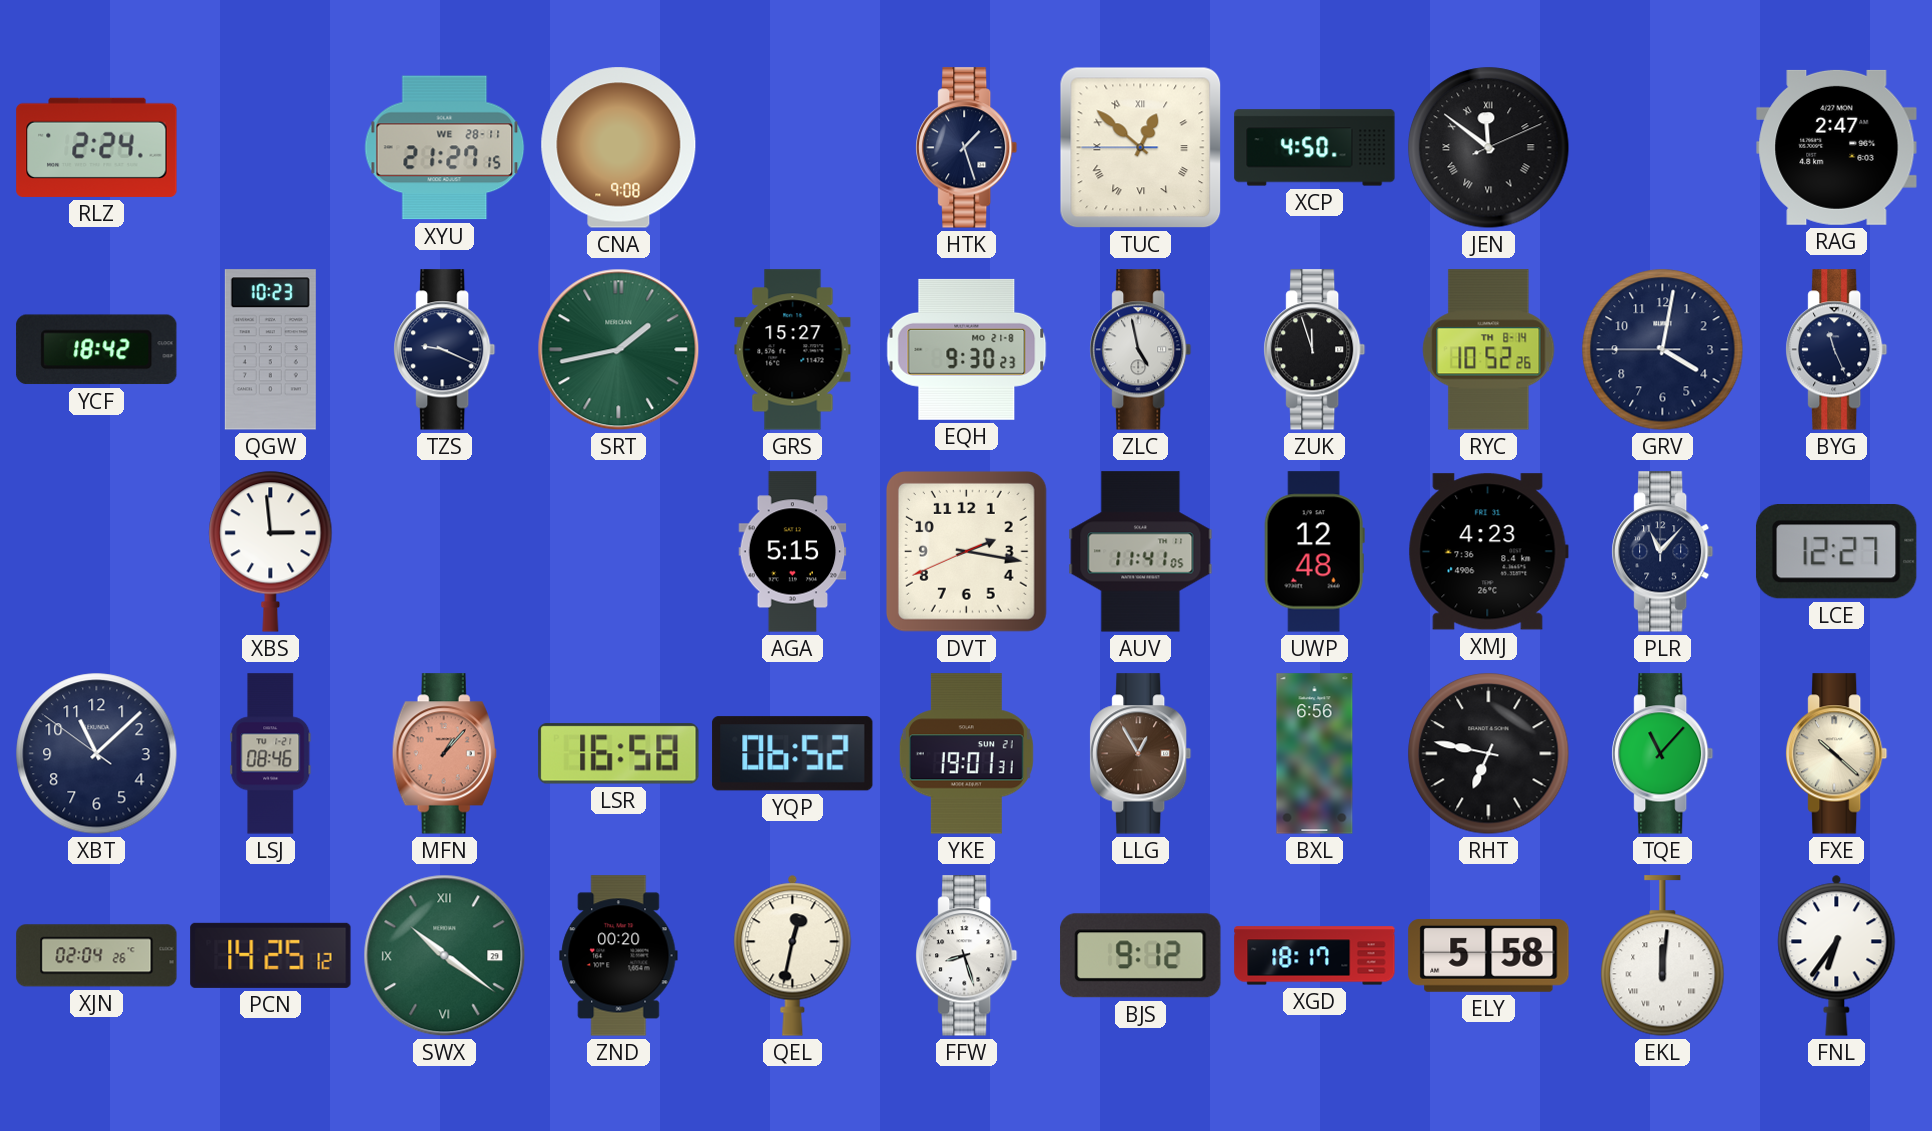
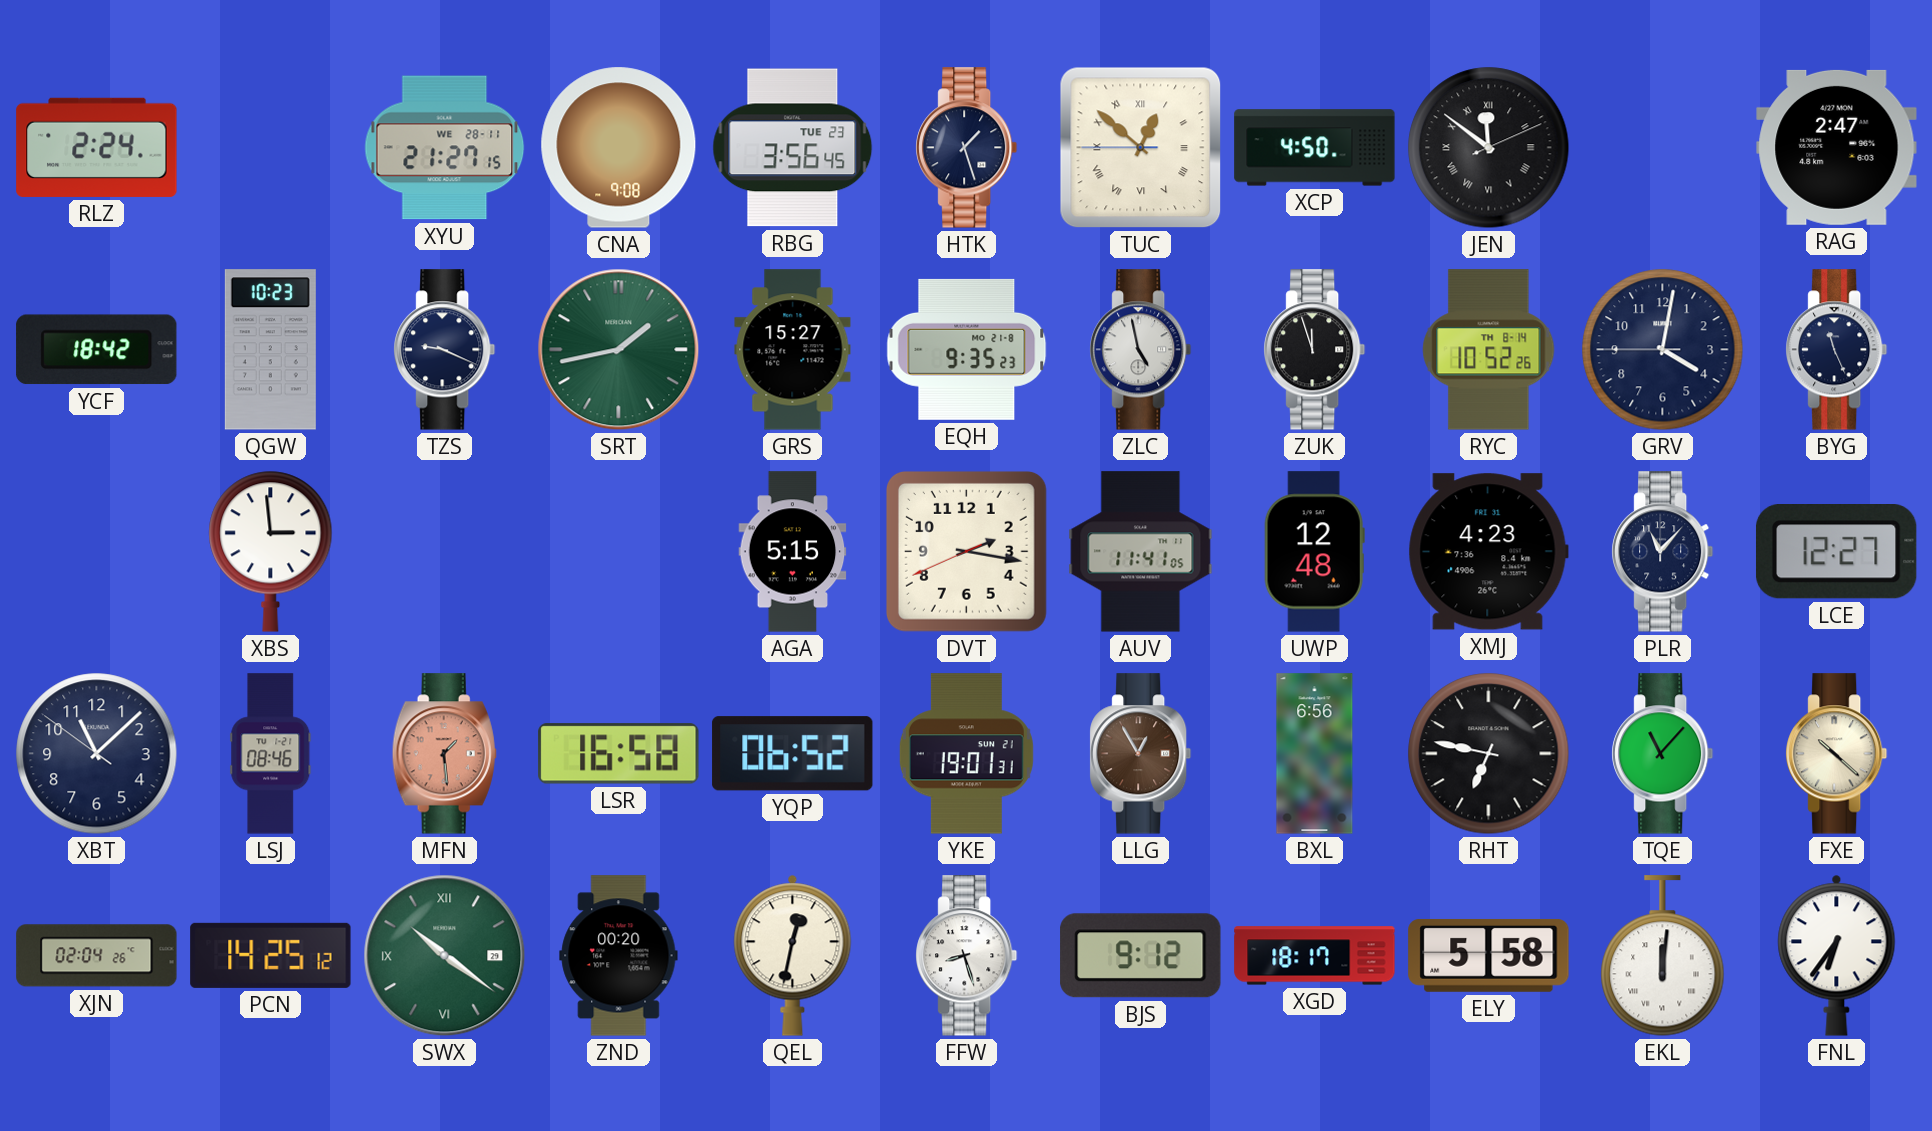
RBG: none -> 3:56 (793, 148)
EQH: 9:30 -> 9:35 (967, 349)
MFN: 1:07 -> 1:29 (444, 754)
